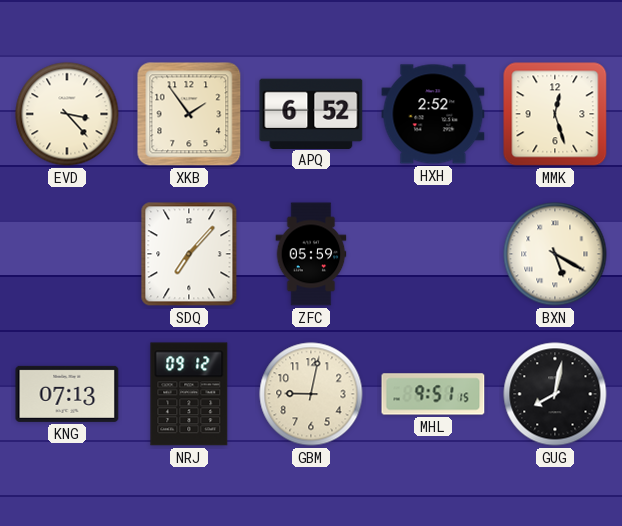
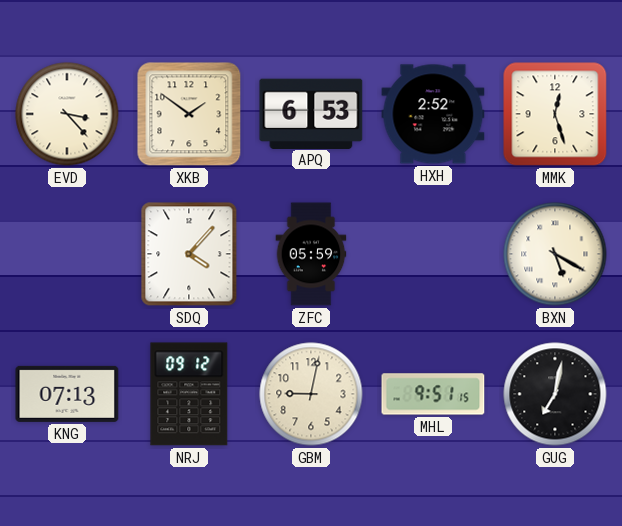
XKB: 1:54 -> 1:51 (189, 114)
APQ: 6:52 -> 6:53 (311, 113)
SDQ: 7:07 -> 4:07 (189, 254)
GUG: 8:02 -> 7:02 (555, 394)
